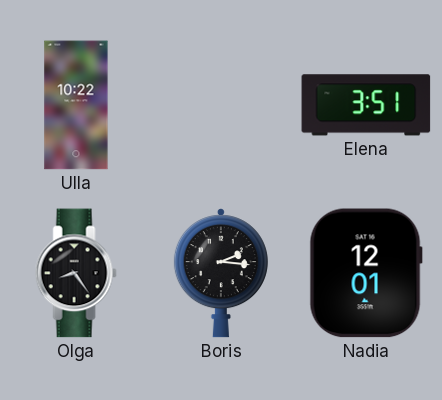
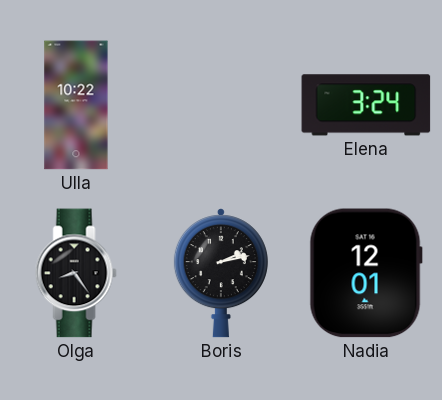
Elena: 3:51 -> 3:24 (366, 105)
Boris: 2:16 -> 2:13 (221, 273)
